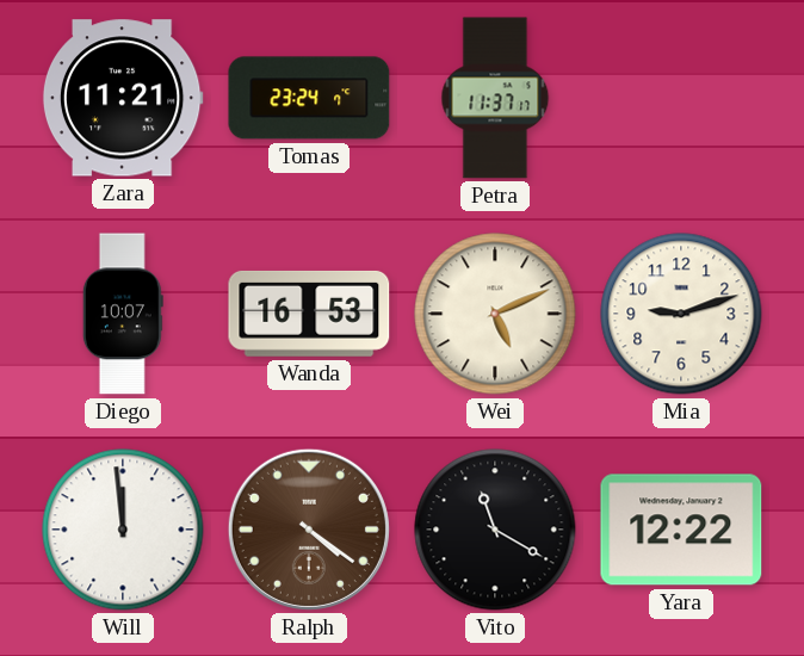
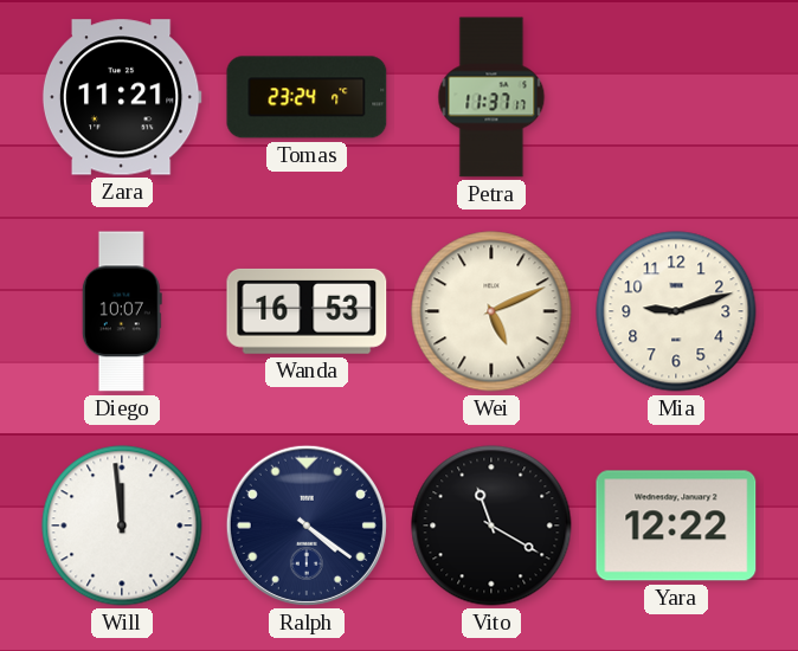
Ralph dial: brown -> navy (307, 526)
